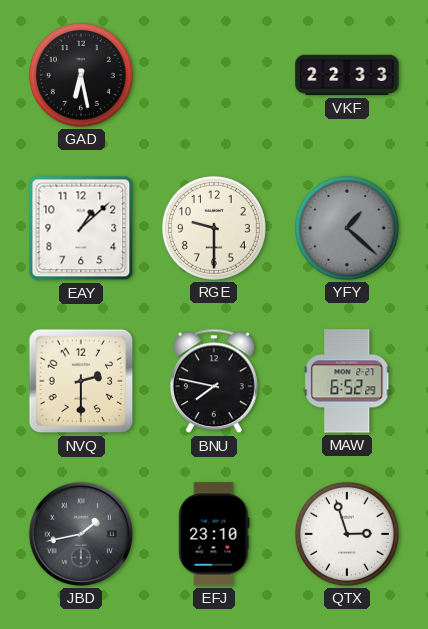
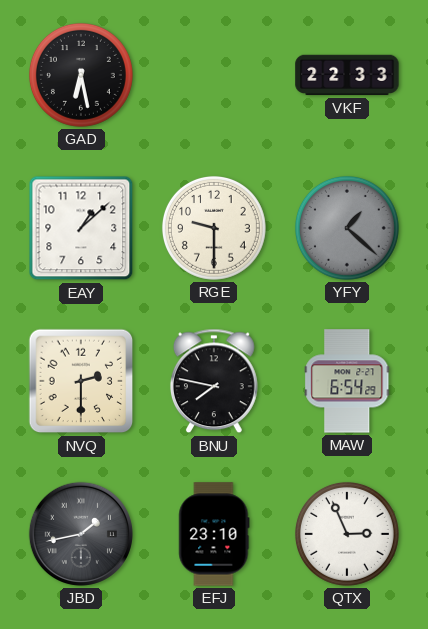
MAW: 6:52 -> 6:54 (347, 381)
QTX: 2:57 -> 2:56 (347, 534)
